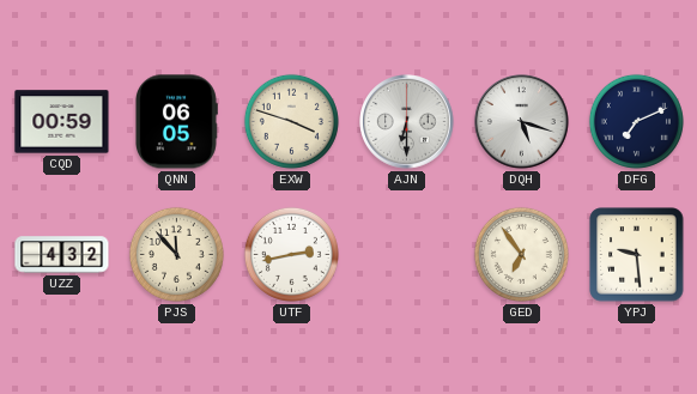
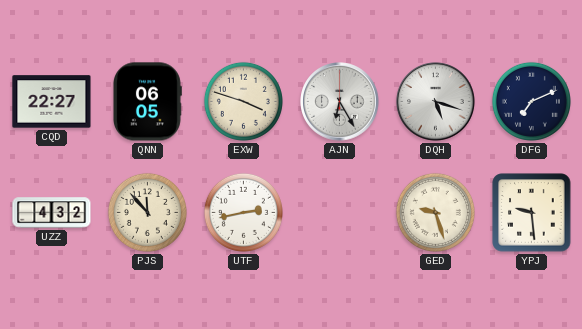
CQD: 00:59 -> 22:27 (52, 102)
AJN: 6:30 -> 6:25 (340, 102)
GED: 6:54 -> 9:27 (435, 212)
